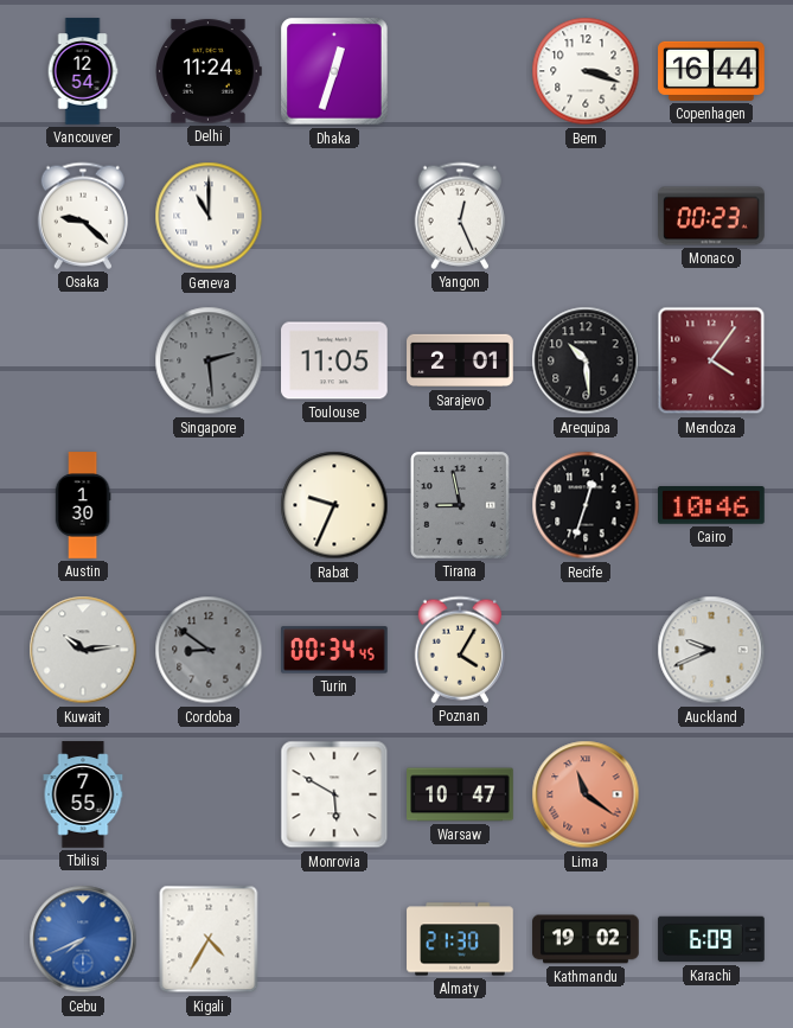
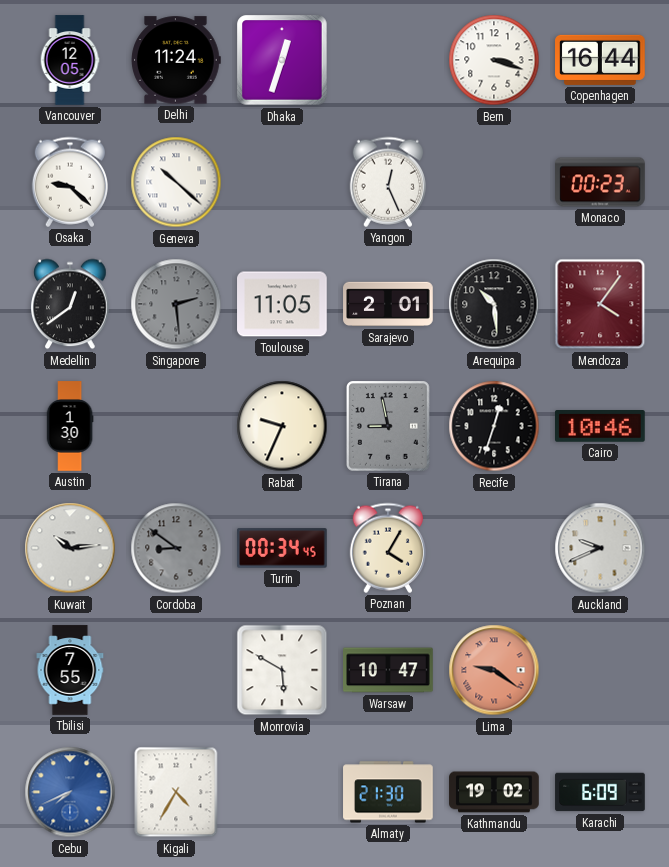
Vancouver: 12:54 -> 12:05 (70, 60)
Geneva: 11:00 -> 10:22 (176, 182)
Medellin: none -> 12:39 (70, 304)
Lima: 11:21 -> 9:21 (494, 670)
